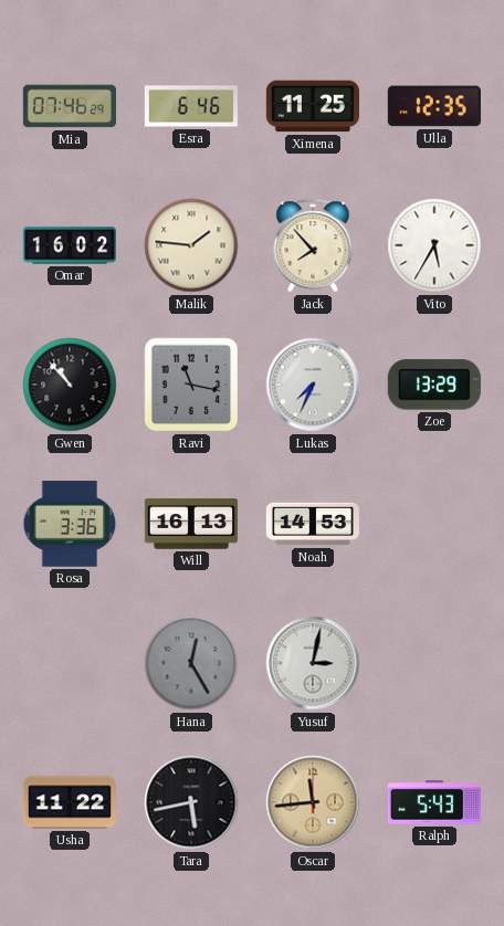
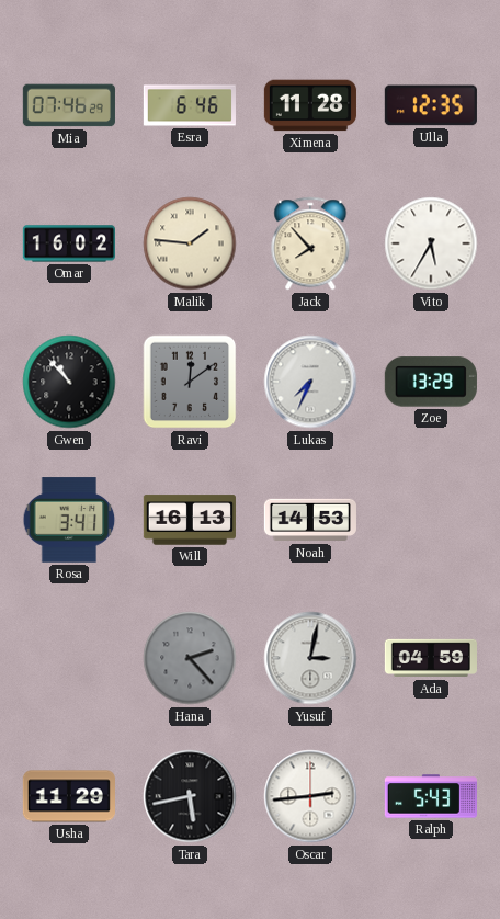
Ximena: 11:25 -> 11:28 (310, 105)
Ravi: 11:17 -> 12:09 (190, 382)
Rosa: 3:36 -> 3:41 (69, 520)
Hana: 12:25 -> 2:23 (190, 658)
Ada: none -> 04:59 (430, 658)
Usha: 11:22 -> 11:29 (69, 796)
Oscar: 11:44 -> 2:44 (310, 796)
Oscar dial: champagne -> white (310, 796)
